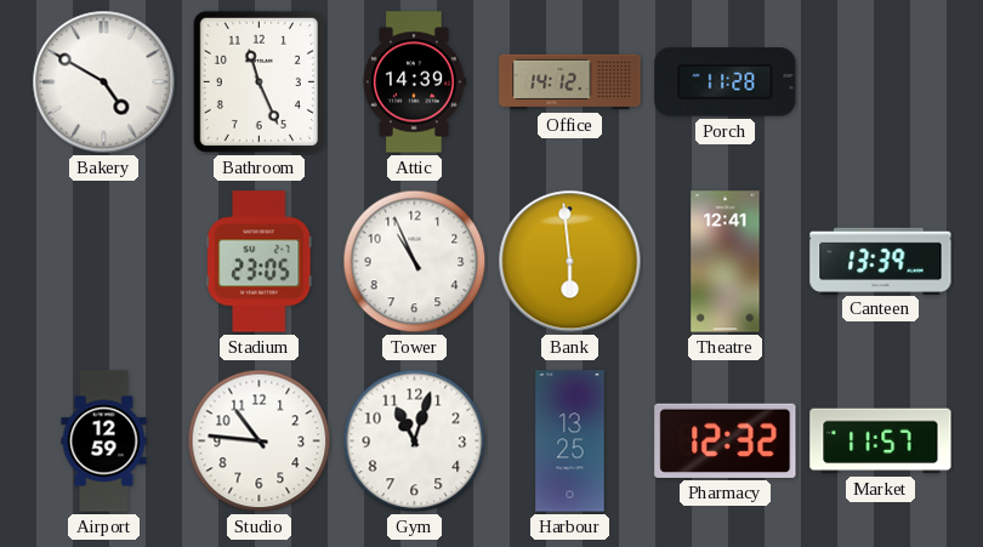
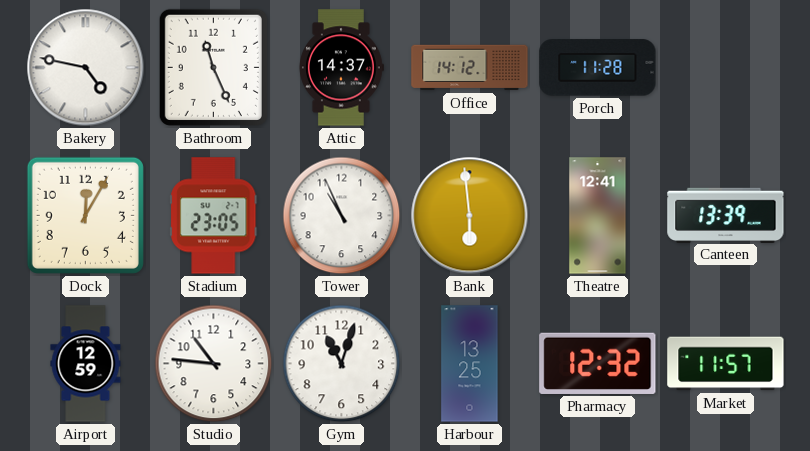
Bakery: 4:50 -> 4:47 (86, 68)
Attic: 14:39 -> 14:37 (341, 68)
Dock: none -> 12:05 (85, 215)
